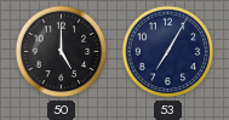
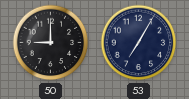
50: 5:00 -> 9:00 (51, 43)
